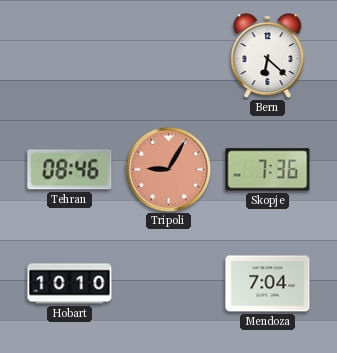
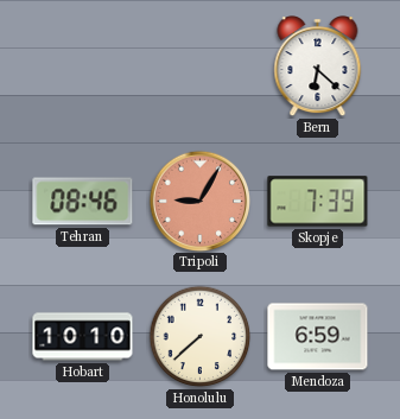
Skopje: 7:36 -> 7:39 (318, 202)
Honolulu: none -> 7:38 (201, 337)
Mendoza: 7:04 -> 6:59 (318, 337)
